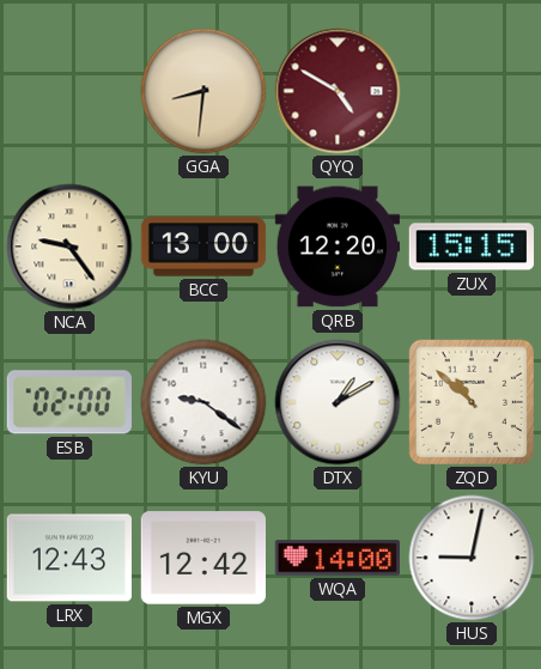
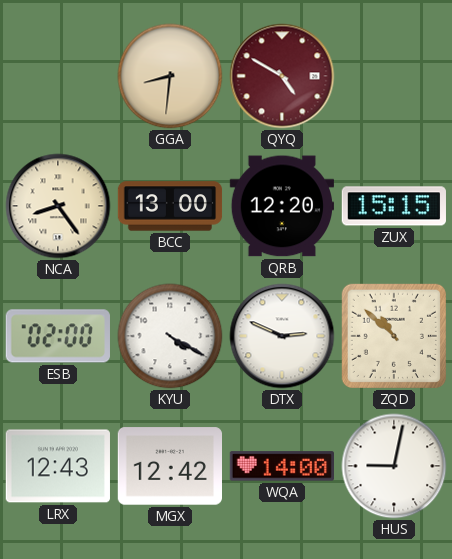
NCA: 9:24 -> 8:24 (58, 206)
KYU: 9:21 -> 4:20 (170, 336)
DTX: 1:10 -> 2:49 (282, 336)
